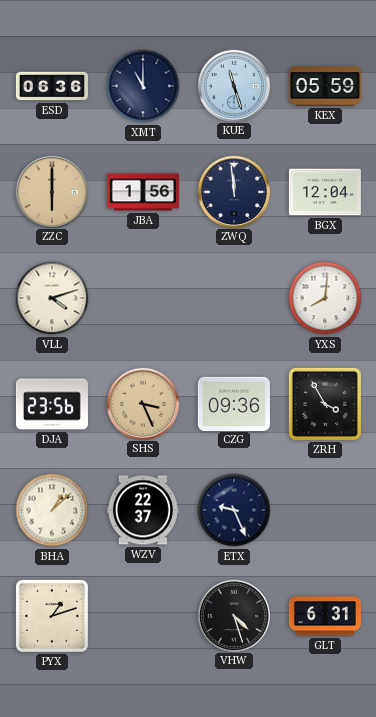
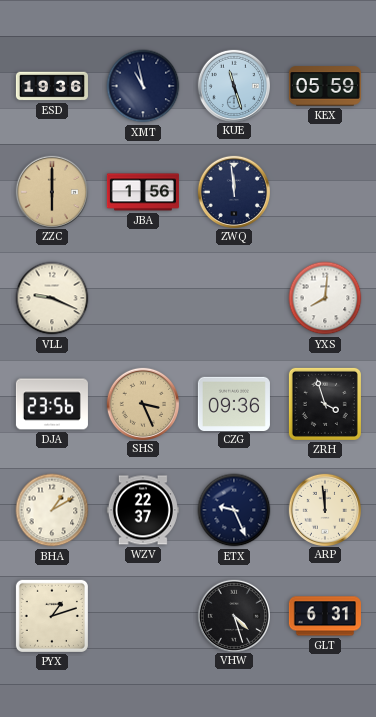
ESD: 06:36 -> 19:36 (52, 86)
XMT: 11:00 -> 10:58 (143, 86)
BGX: 12:04 -> none (325, 192)
VLL: 4:12 -> 9:19 (52, 298)
ZRH: 3:55 -> 3:57 (325, 404)
BHA: 1:08 -> 1:10 (52, 510)
ARP: none -> 11:59 (324, 509)
